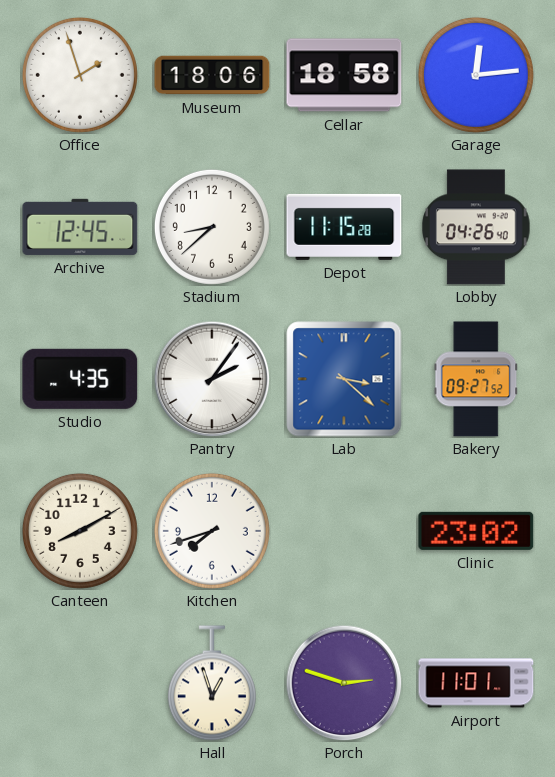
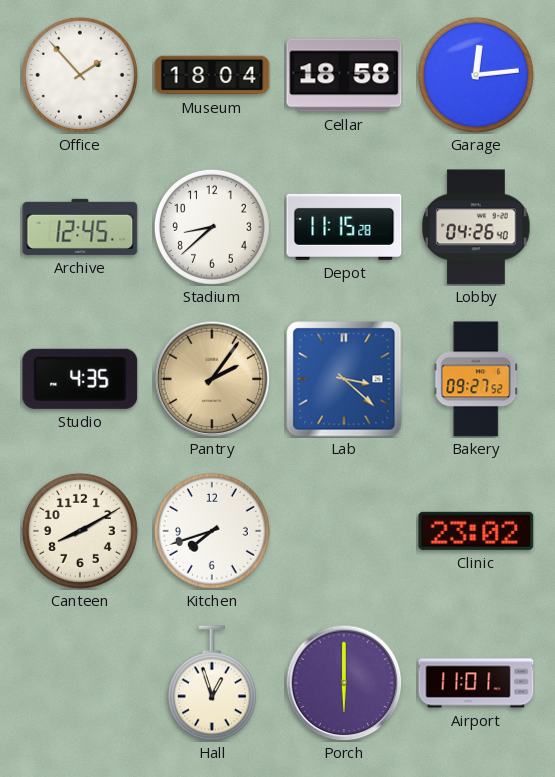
Office: 1:57 -> 1:53 (80, 75)
Museum: 18:06 -> 18:04 (212, 75)
Pantry dial: white -> champagne (212, 379)
Porch: 2:48 -> 6:00 (344, 683)
